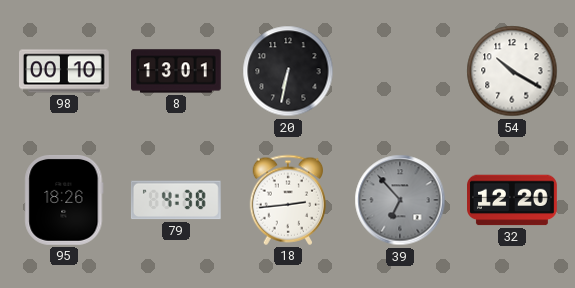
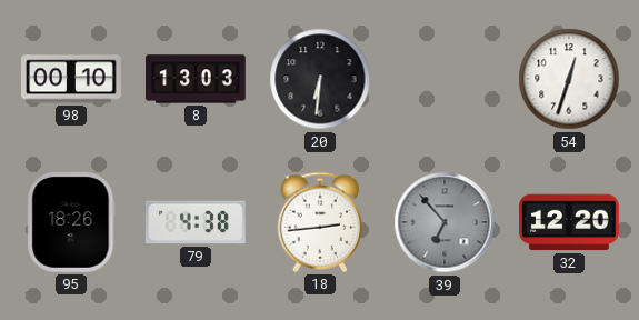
8: 13:01 -> 13:03 (197, 79)
20: 6:32 -> 6:31 (320, 79)
54: 10:20 -> 12:33 (569, 79)
